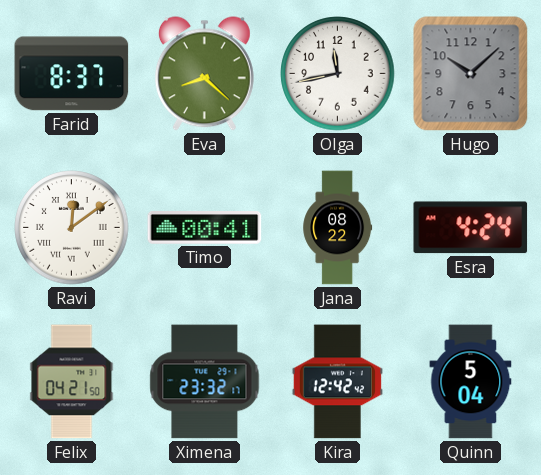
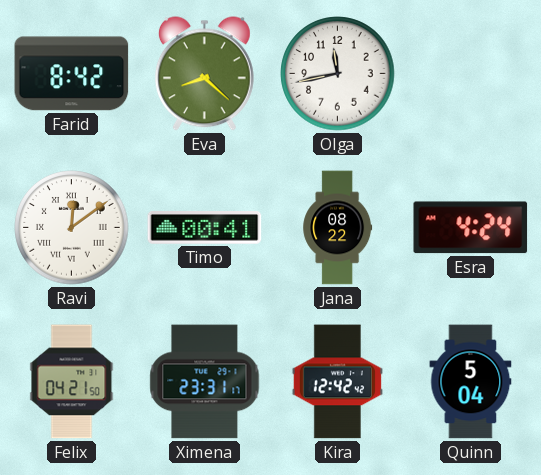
Farid: 8:37 -> 8:42 (72, 74)
Hugo: 10:08 -> none (471, 74)
Ximena: 23:32 -> 23:31 (205, 382)
